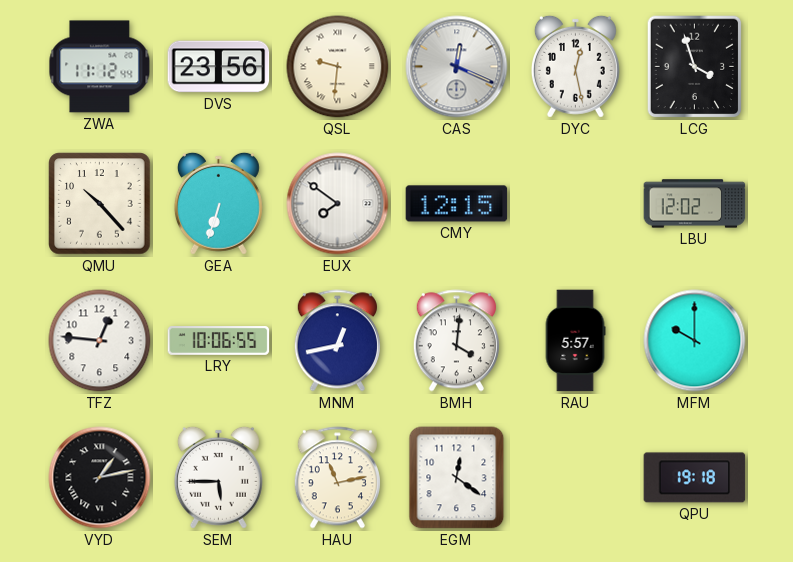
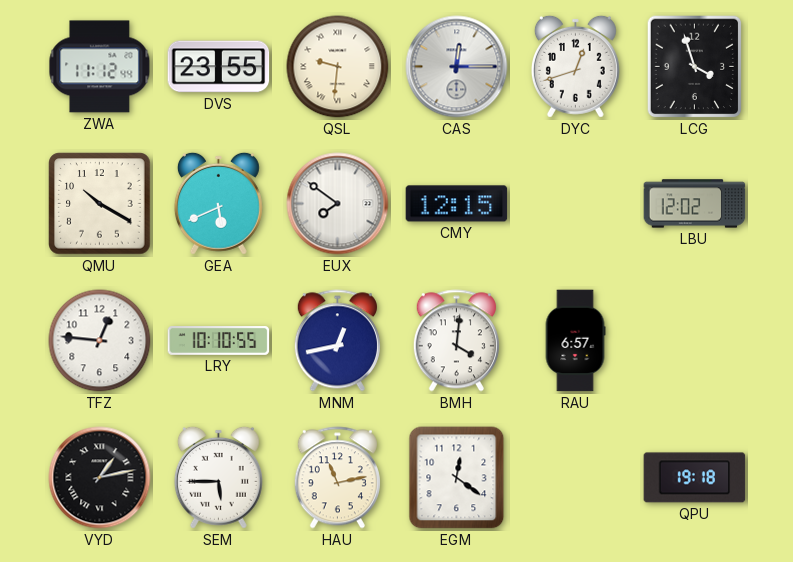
DVS: 23:56 -> 23:55 (219, 67)
CAS: 12:19 -> 12:15 (457, 67)
DYC: 12:28 -> 12:42 (575, 66)
QMU: 10:23 -> 10:20 (100, 204)
GEA: 6:33 -> 5:41 (218, 203)
LRY: 10:06 -> 10:10 (219, 341)
RAU: 5:57 -> 6:57 (575, 341)
MFM: 10:00 -> none (695, 341)
